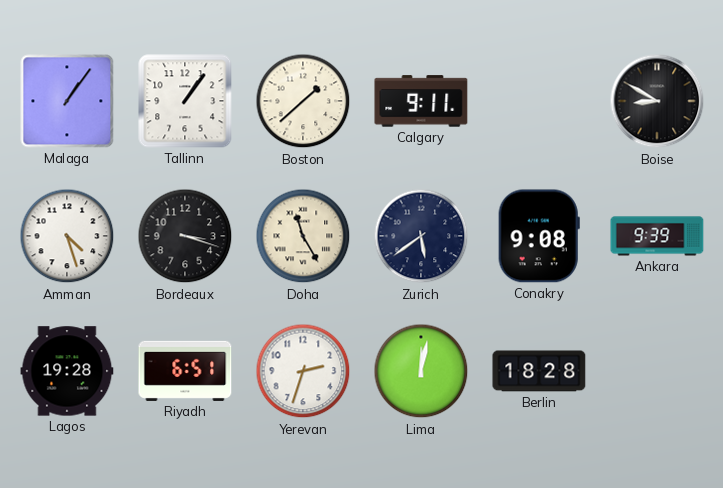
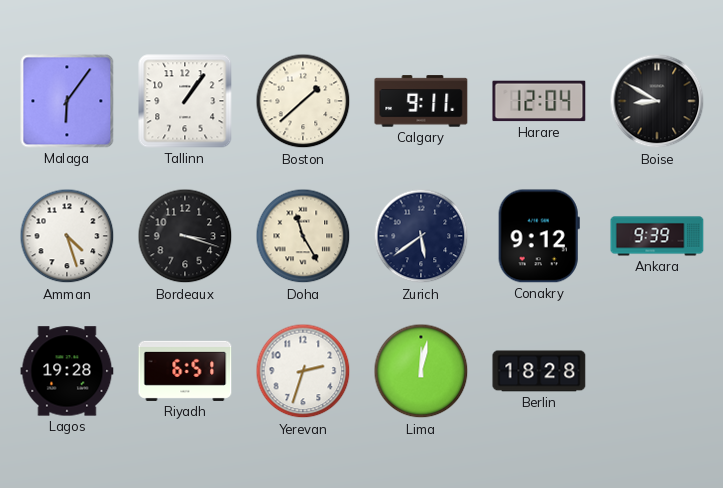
Malaga: 1:06 -> 6:06 (67, 101)
Harare: none -> 12:04 (539, 101)
Conakry: 9:08 -> 9:12 (539, 236)
